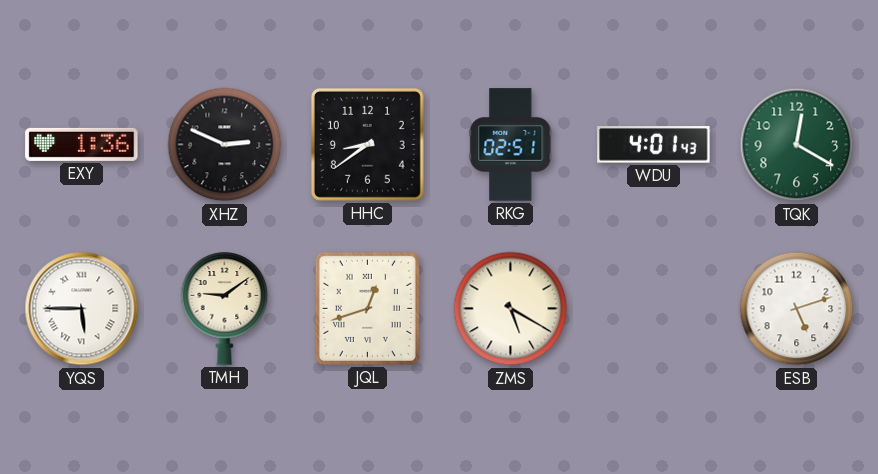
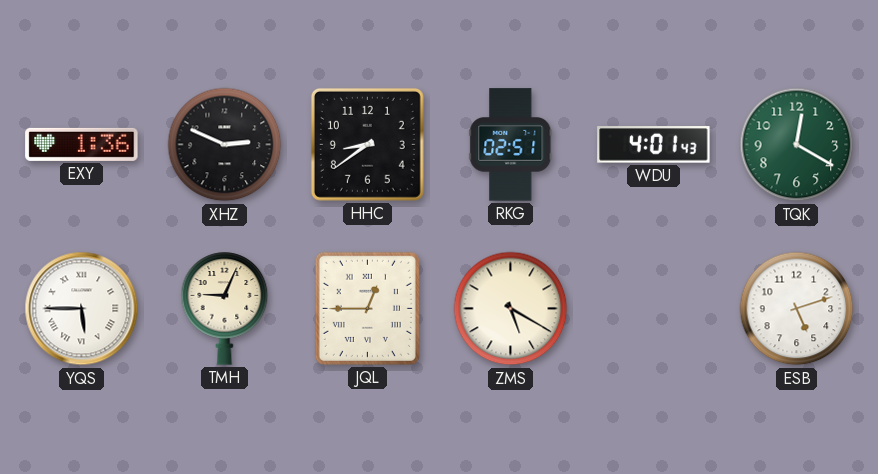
TMH: 9:09 -> 9:04 (225, 309)
JQL: 12:42 -> 12:45 (367, 308)
